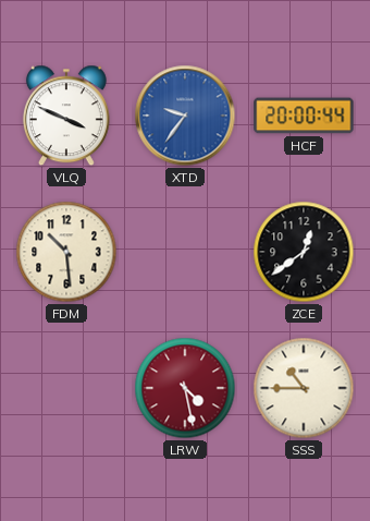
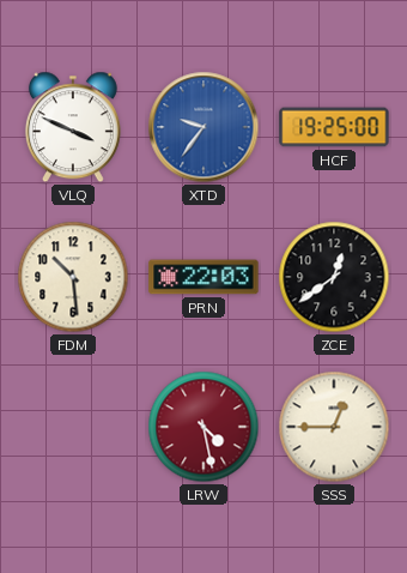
HCF: 20:00 -> 19:25 (334, 127)
PRN: none -> 22:03 (203, 277)
SSS: 10:45 -> 12:45 (334, 427)
